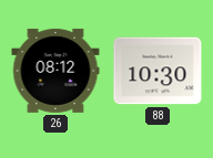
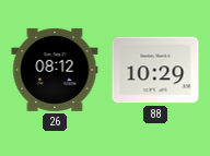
88: 10:30 -> 10:29 (155, 70)
